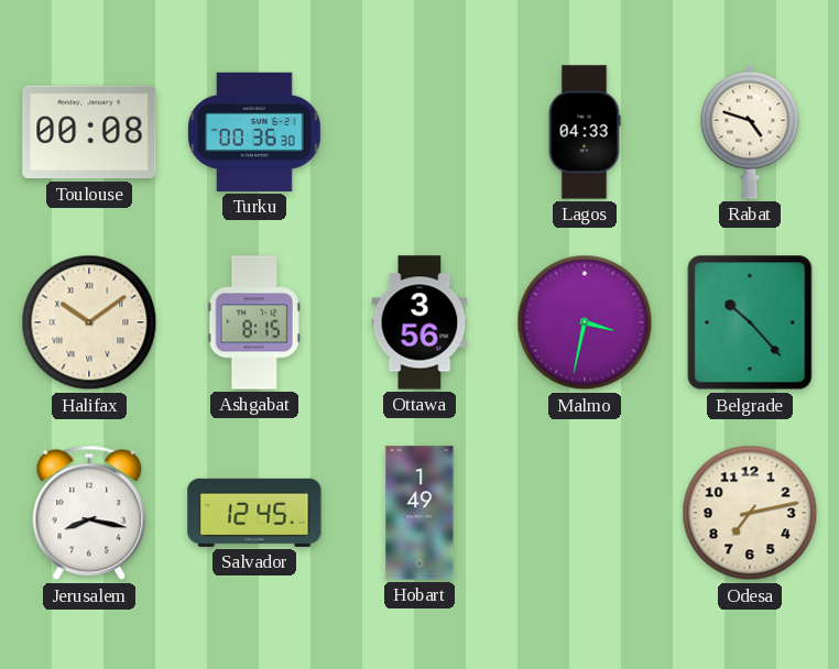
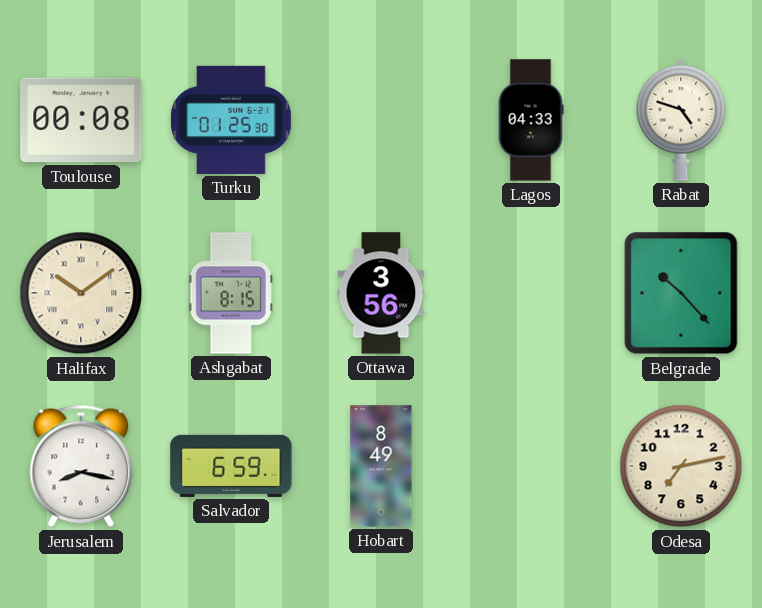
Turku: 00:36 -> 01:25 (231, 120)
Malmo: 3:32 -> none (585, 322)
Salvador: 12:45 -> 6:59 (231, 466)
Hobart: 1:49 -> 8:49 (381, 466)
